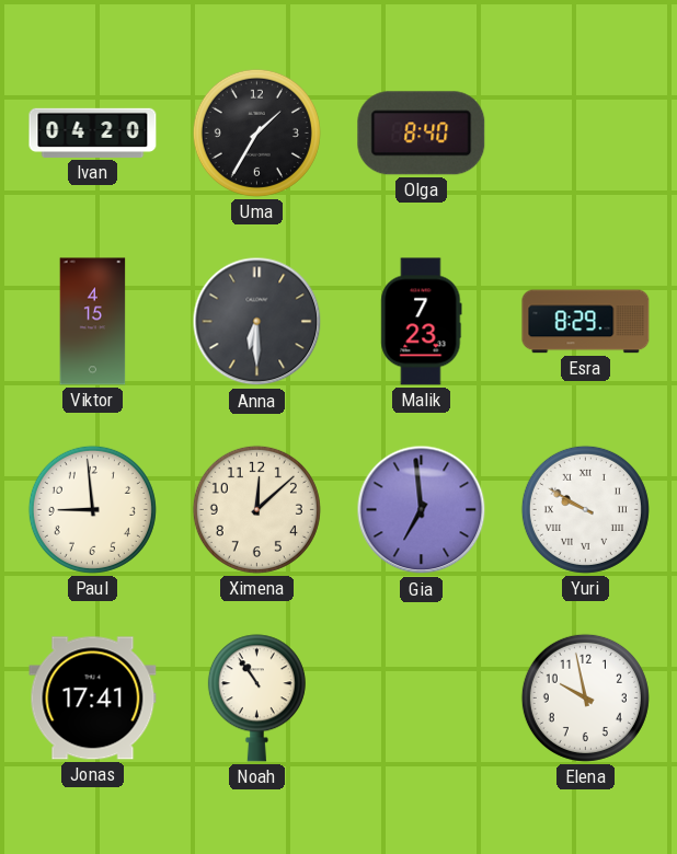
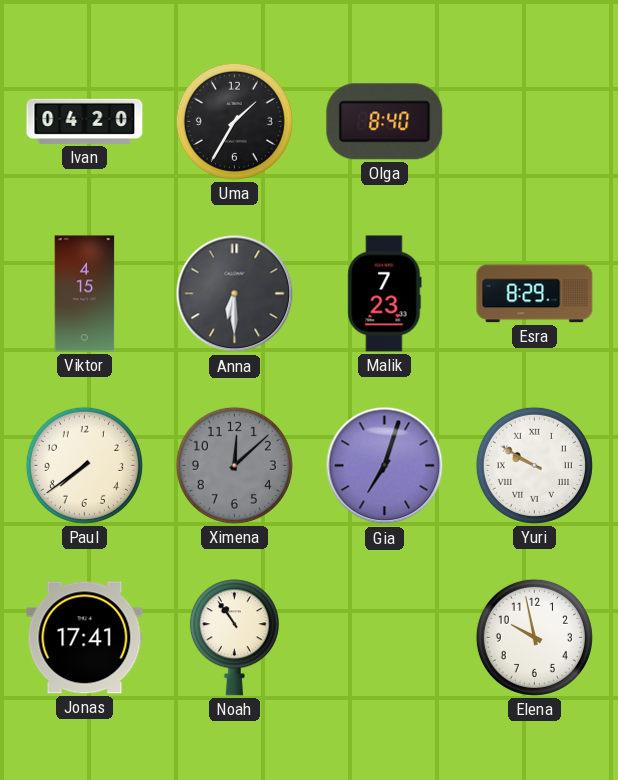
Paul: 8:59 -> 7:39 (84, 465)
Ximena dial: cream -> grey (234, 465)
Gia: 6:59 -> 7:03 (385, 466)
